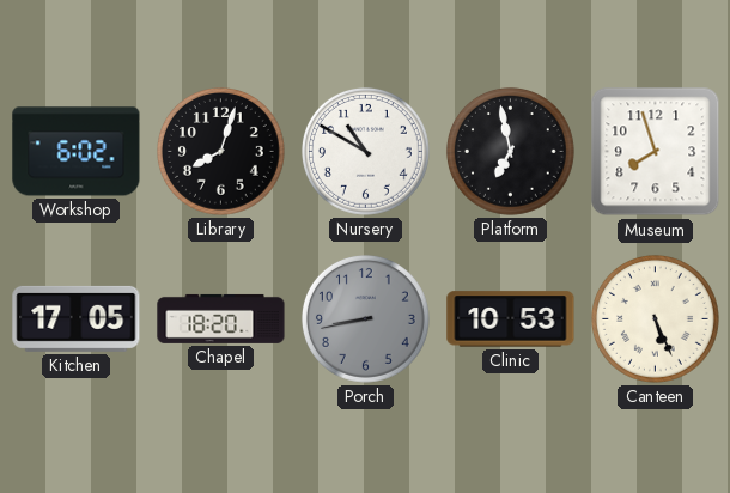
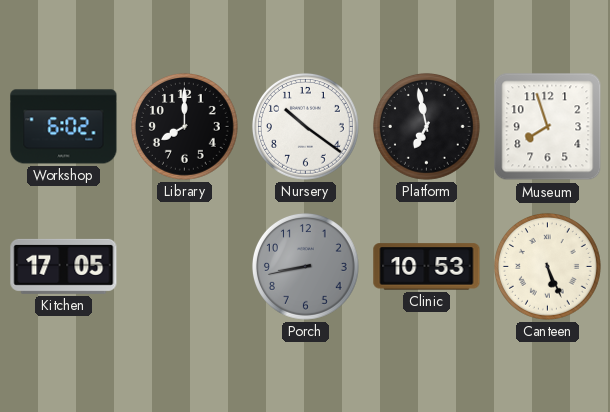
Library: 8:03 -> 8:00 (184, 126)
Nursery: 10:50 -> 10:21 (305, 126)
Chapel: 18:20 -> none (221, 318)
